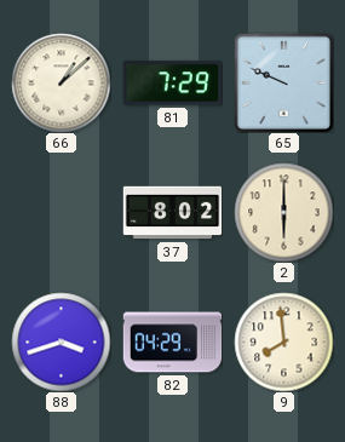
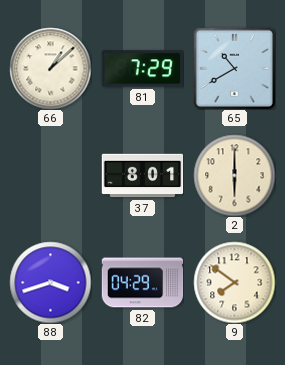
65: 9:49 -> 10:40 (234, 68)
37: 8:02 -> 8:01 (142, 176)
9: 7:59 -> 7:51 (234, 282)
